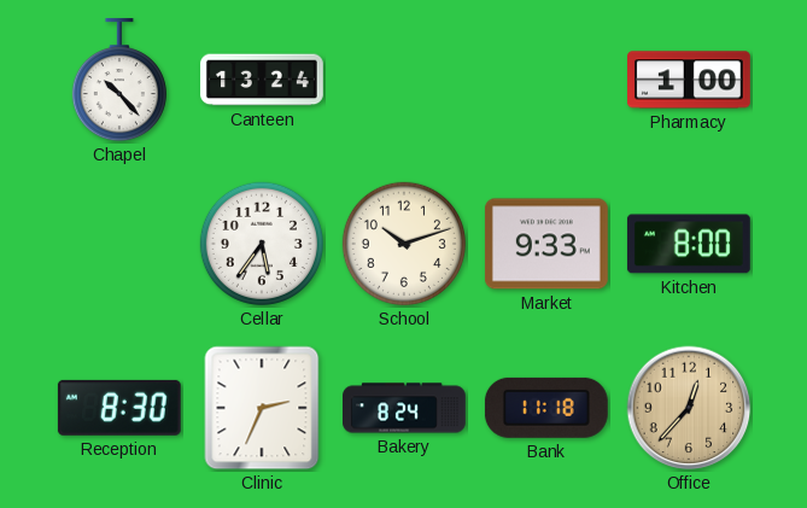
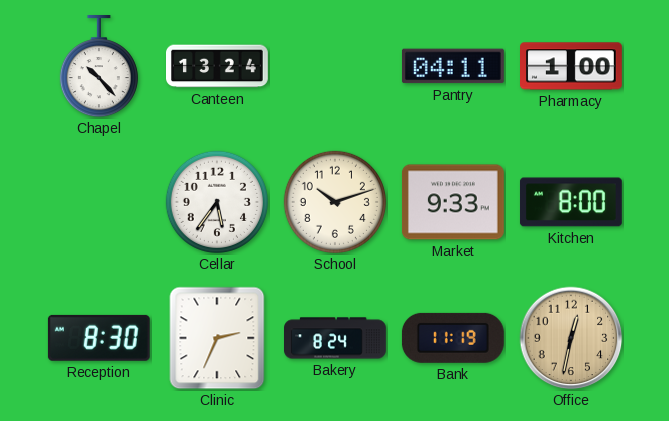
Pantry: none -> 04:11 (453, 66)
Bank: 11:18 -> 11:19 (453, 338)
Office: 12:37 -> 12:32 (571, 338)
